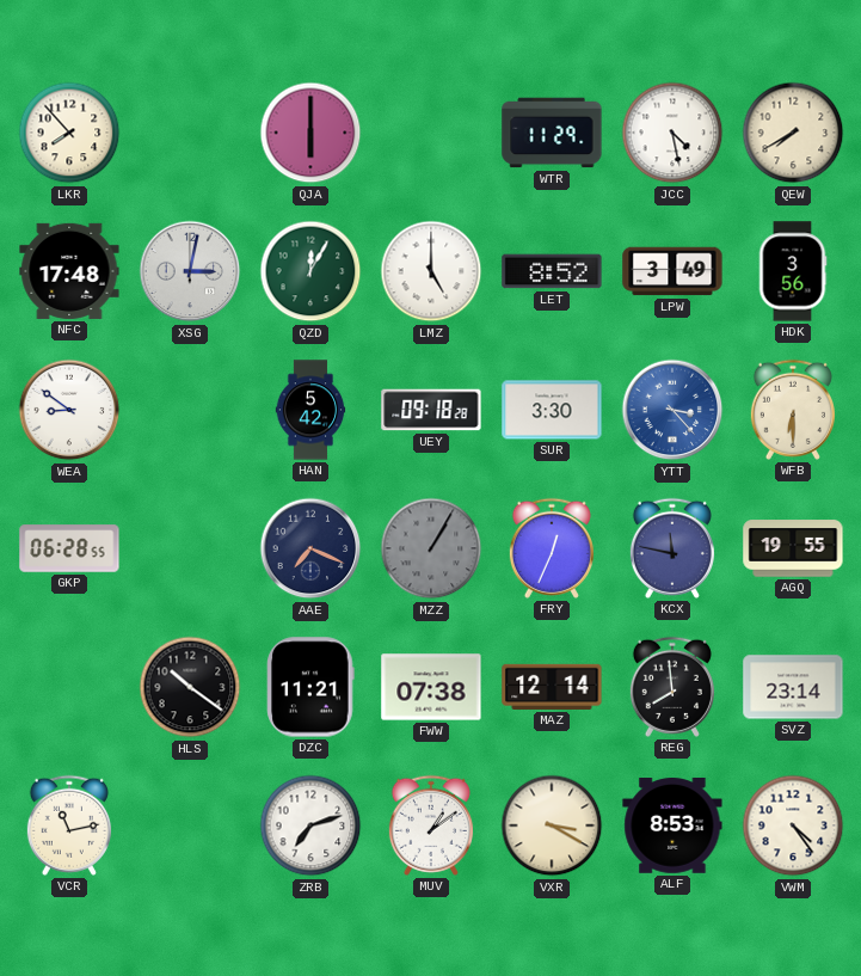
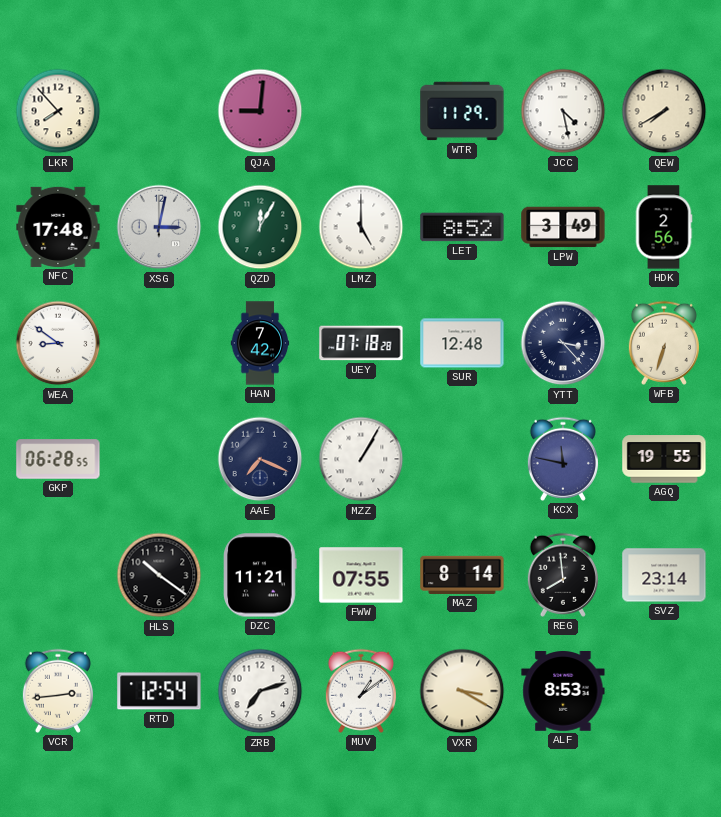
QJA: 6:00 -> 9:01 (260, 111)
HDK: 3:56 -> 2:56 (664, 227)
HAN: 5:42 -> 7:42 (260, 343)
UEY: 09:18 -> 07:18 (361, 343)
SUR: 3:30 -> 12:48 (462, 343)
YTT dial: blue -> navy (563, 343)
WFB: 6:30 -> 6:33 (664, 343)
MZZ dial: grey -> white (361, 459)
FRY: 12:34 -> none (552, 548)
FWW: 07:38 -> 07:55 (361, 575)
MAZ: 12:14 -> 8:14 (462, 575)
VCR: 11:13 -> 2:44 (58, 691)
RTD: none -> 12:54 (159, 691)
VWM: 4:24 -> none (793, 825)
